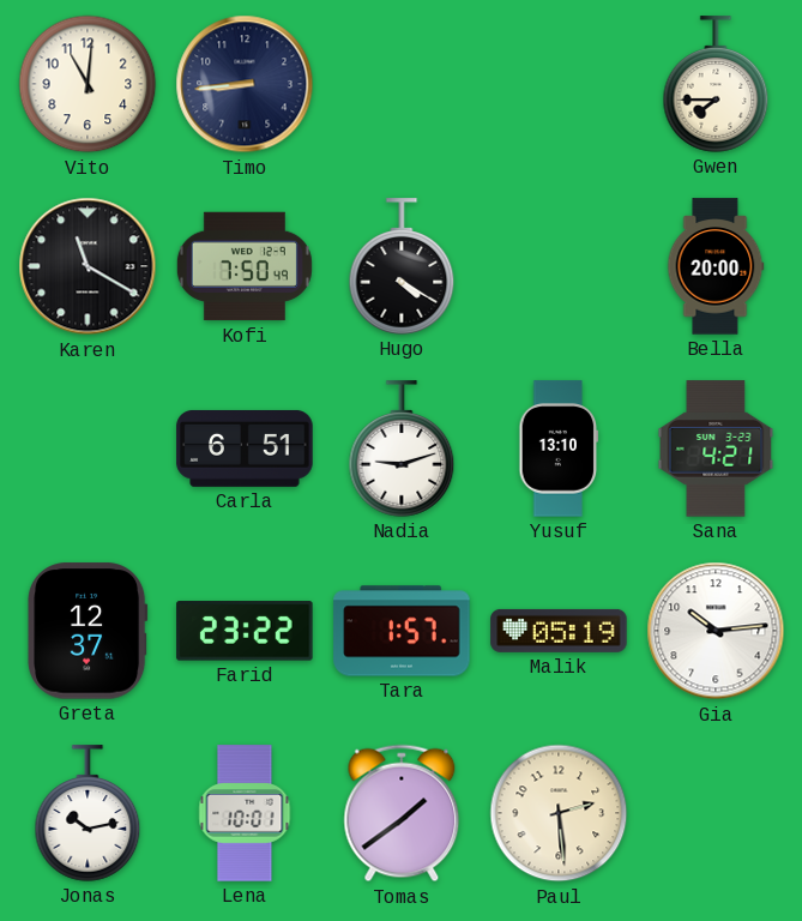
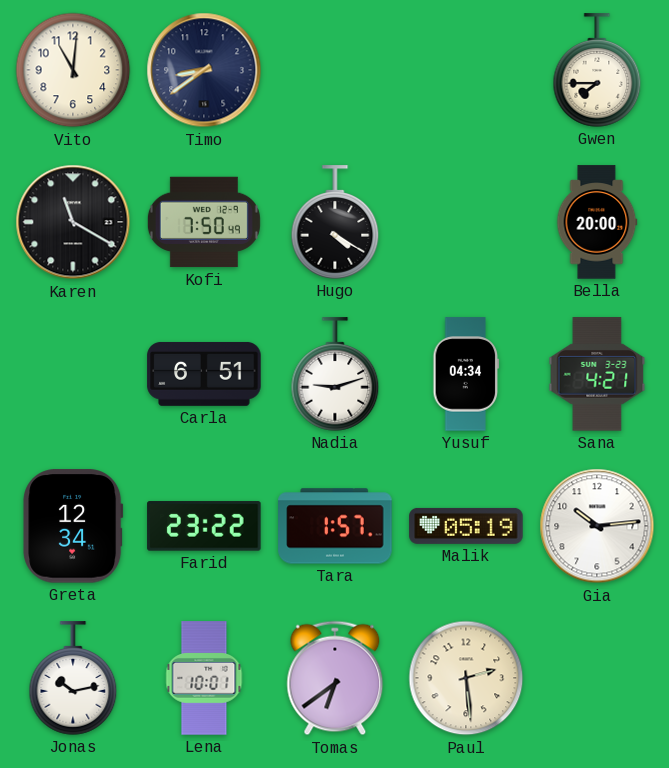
Timo: 8:44 -> 8:39 (204, 70)
Yusuf: 13:10 -> 04:34 (466, 374)
Greta: 12:37 -> 12:34 (73, 526)
Tomas: 1:39 -> 6:39 (335, 678)
